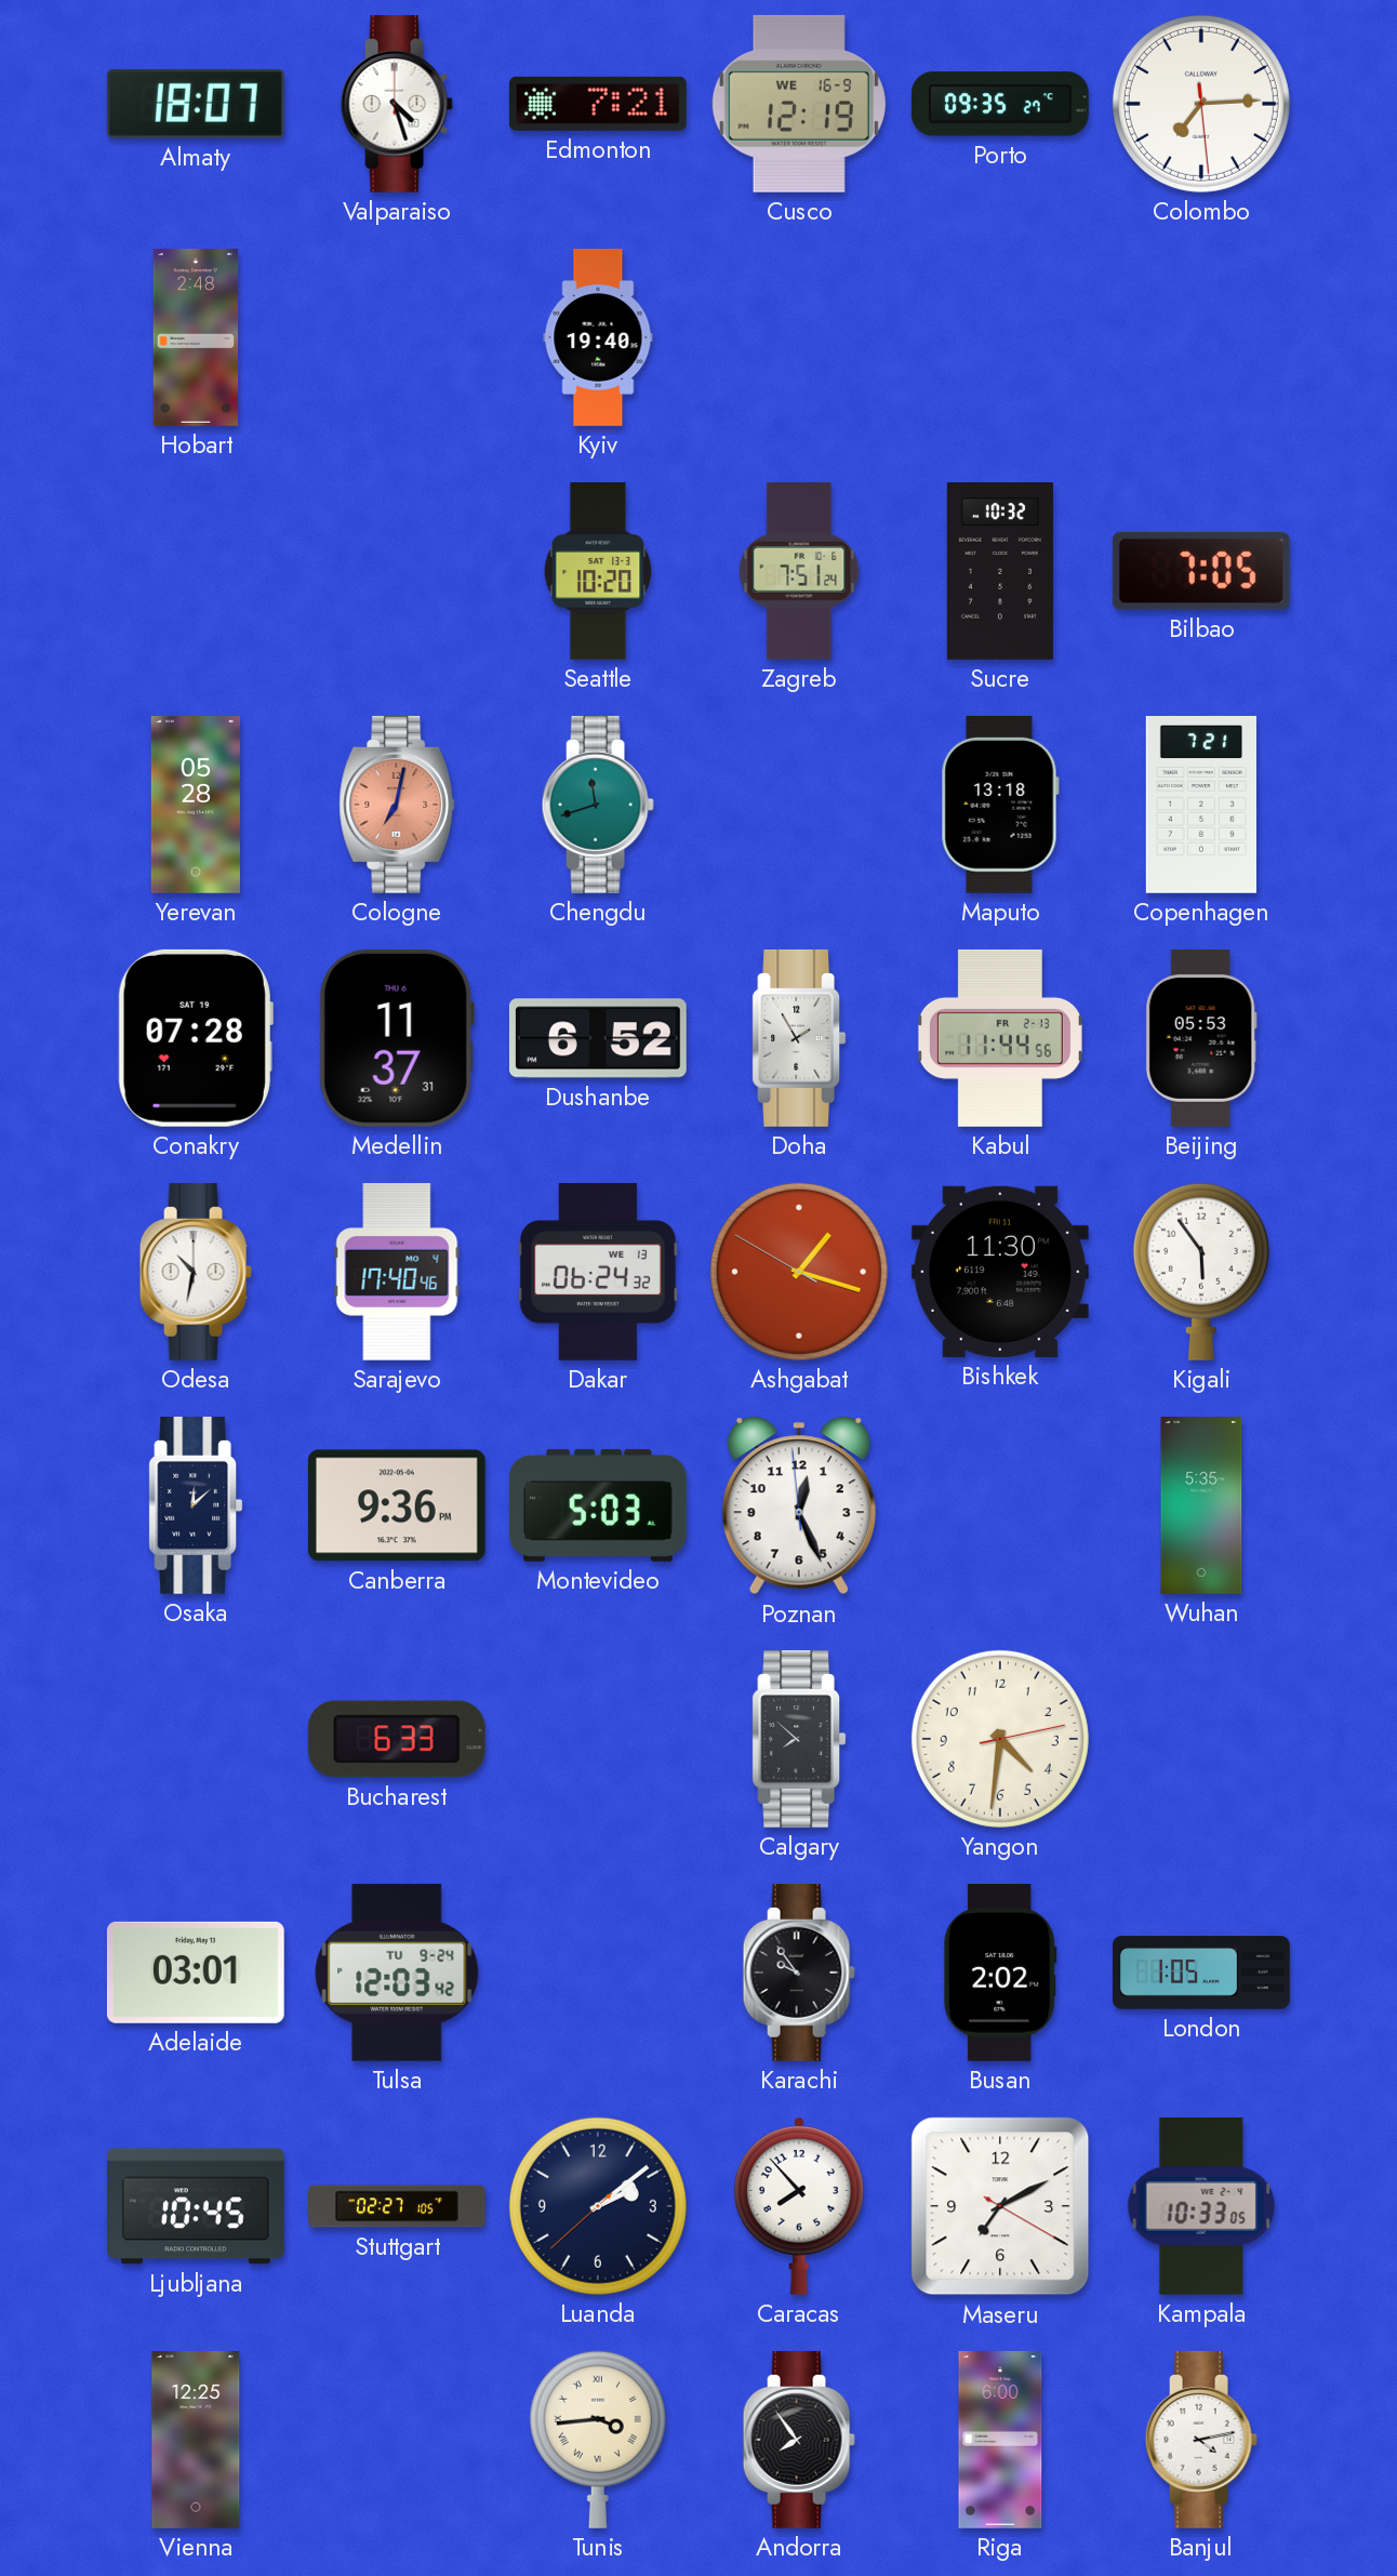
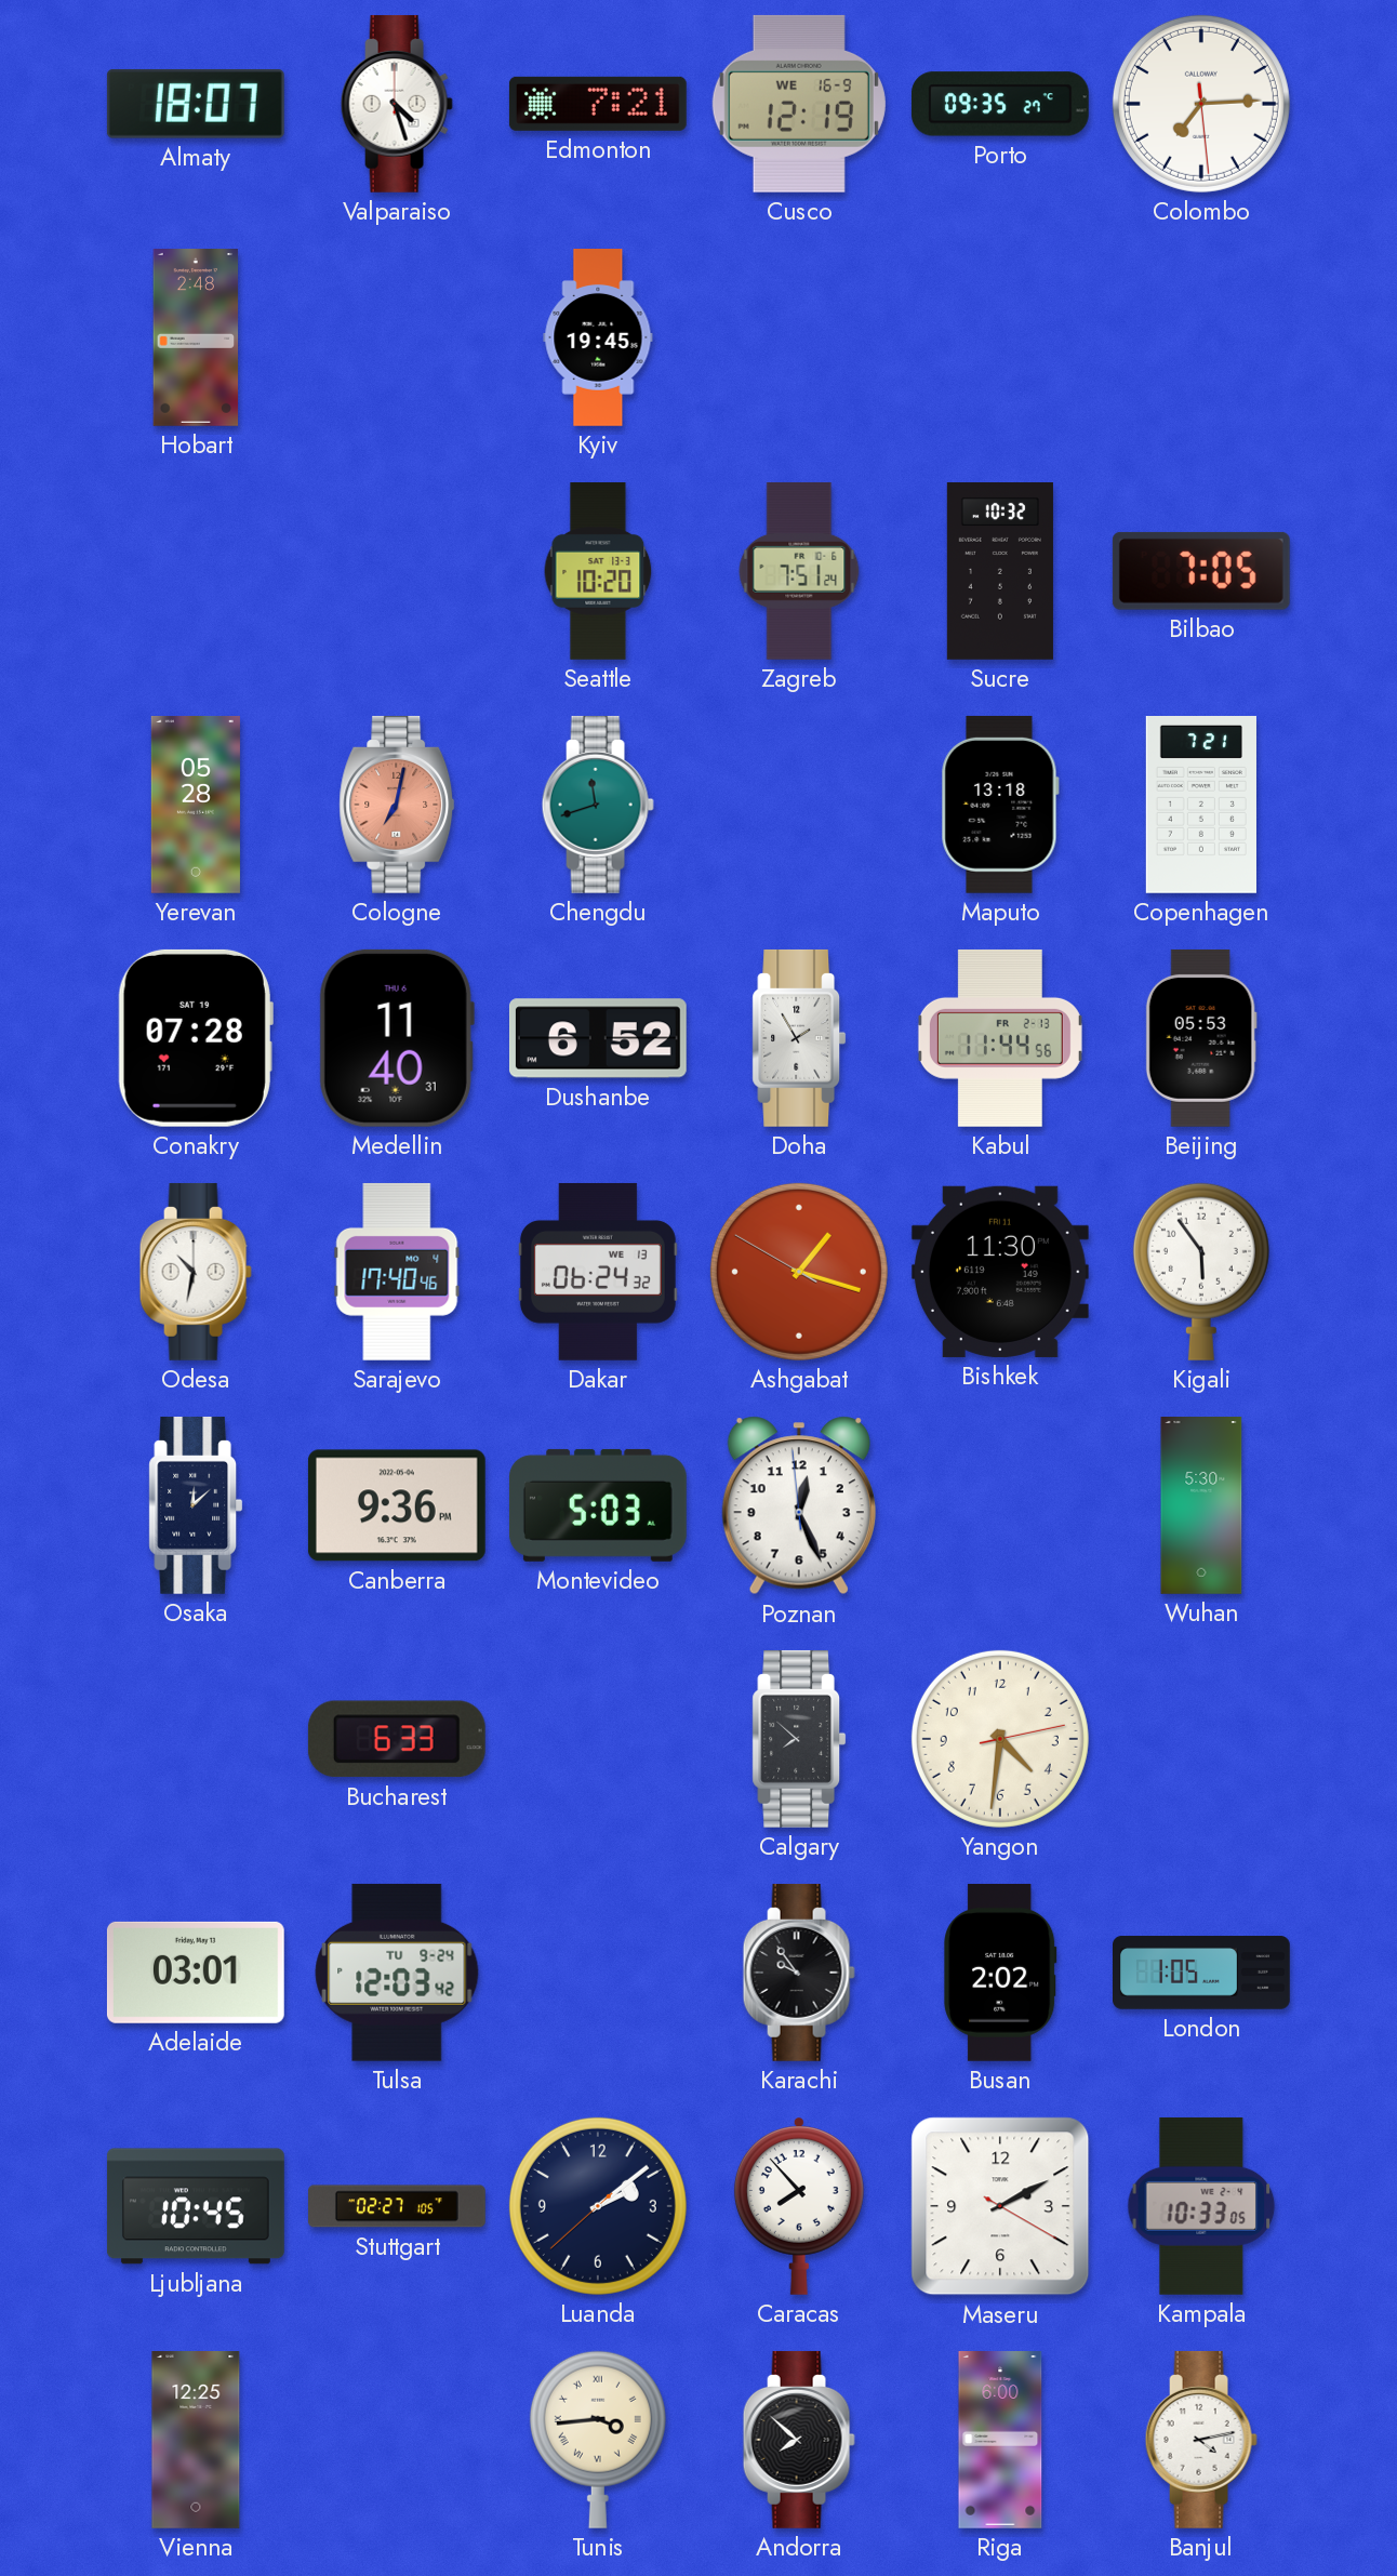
Kyiv: 19:40 -> 19:45 (598, 338)
Medellin: 11:37 -> 11:40 (397, 1038)
Wuhan: 5:35 -> 5:30 (1201, 1506)
Maseru: 7:10 -> 2:10 (1000, 2206)
Andorra: 7:54 -> 7:52 (799, 2440)
